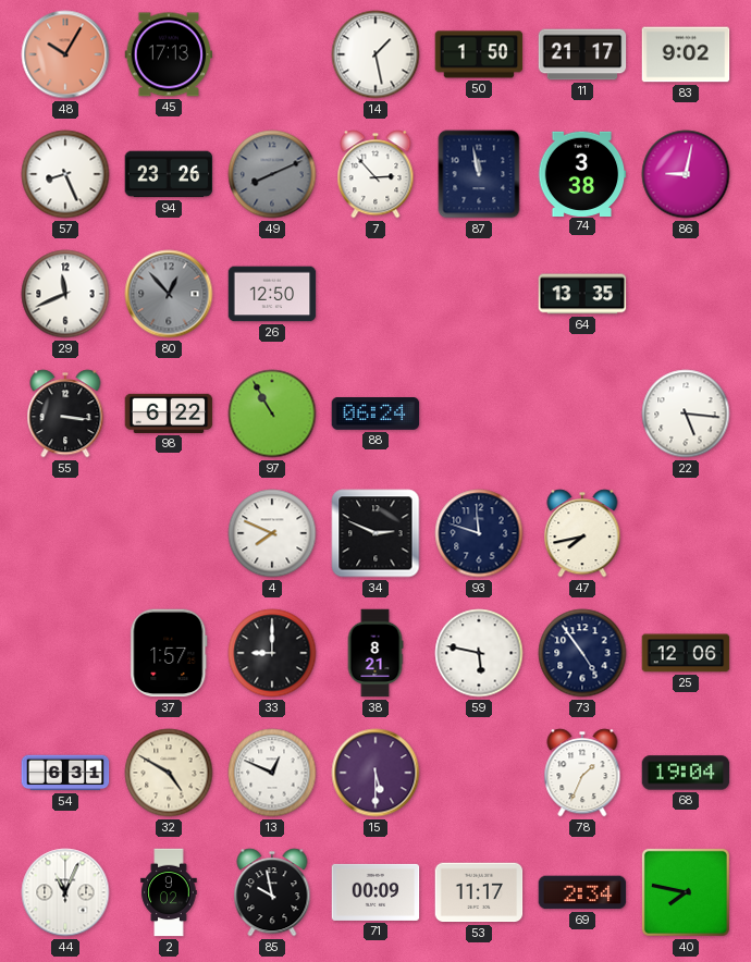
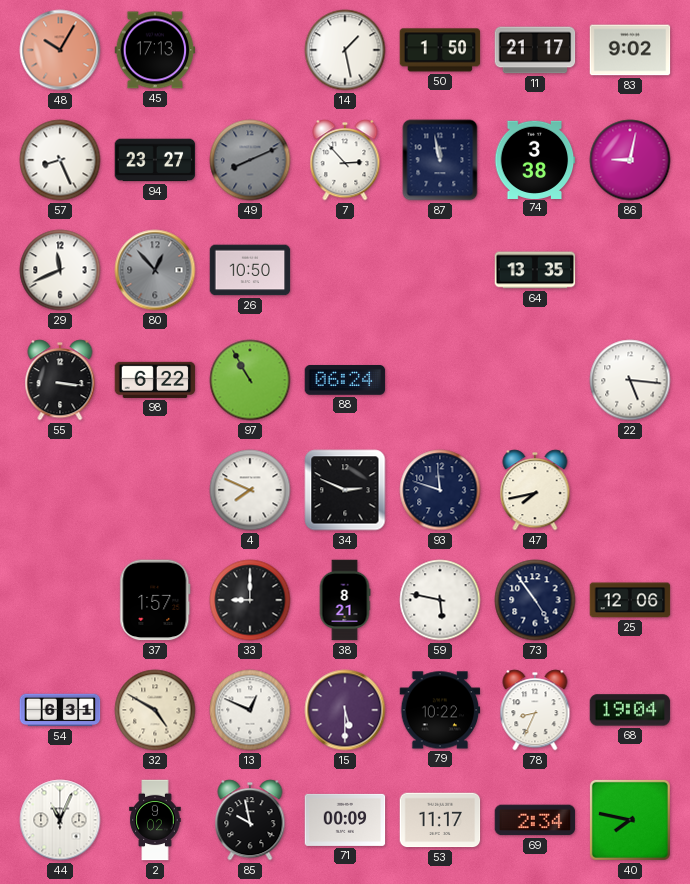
94: 23:26 -> 23:27 (155, 160)
26: 12:50 -> 10:50 (250, 270)
79: none -> 10:22 (440, 710)
78: 1:34 -> 8:34 (535, 710)
